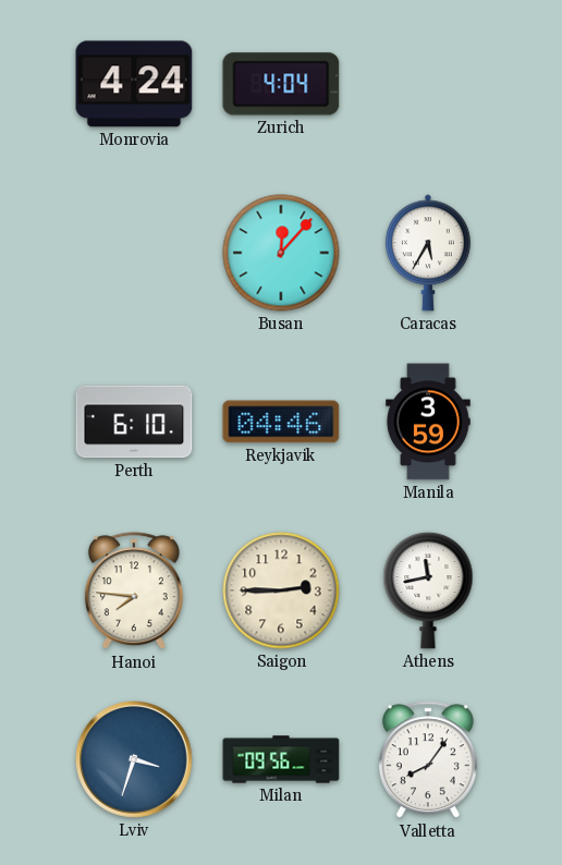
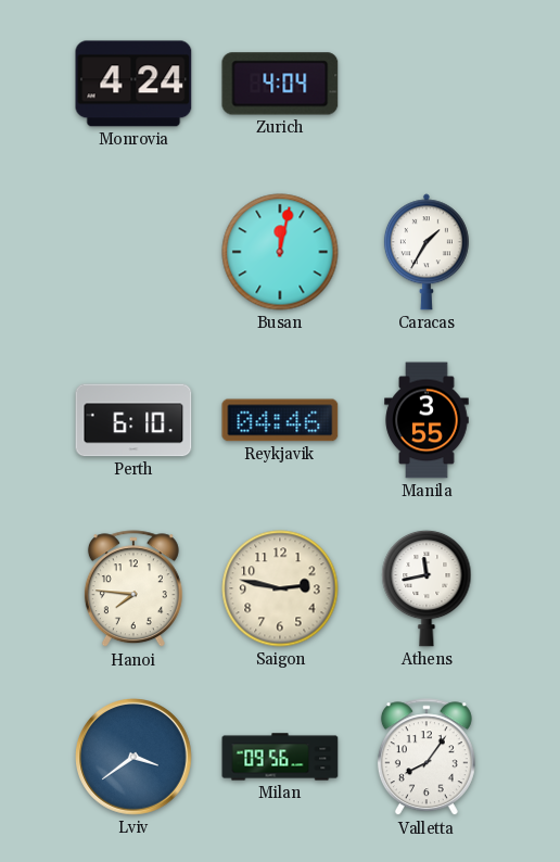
Busan: 12:07 -> 12:02 (280, 252)
Caracas: 5:35 -> 1:35 (427, 252)
Manila: 3:59 -> 3:55 (427, 420)
Saigon: 2:45 -> 2:47 (280, 588)
Lviv: 3:33 -> 3:39 (135, 758)
